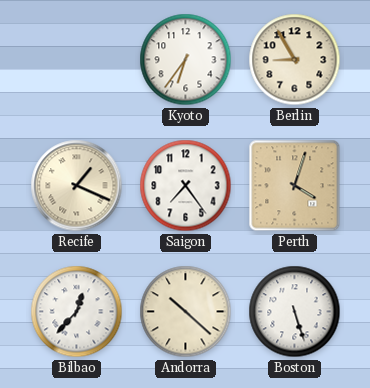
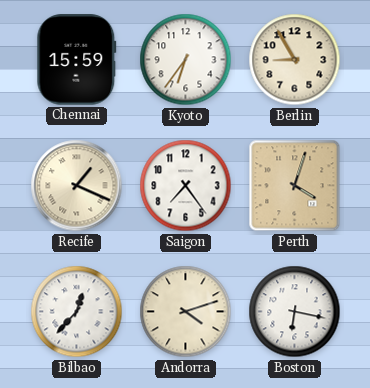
Chennai: none -> 15:59 (77, 60)
Andorra: 10:22 -> 4:12 (186, 312)
Boston: 5:27 -> 6:17 (295, 312)
